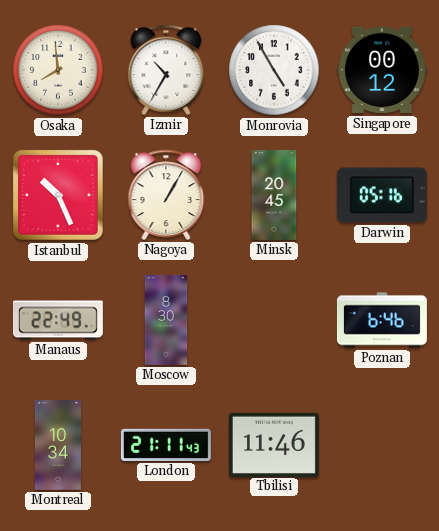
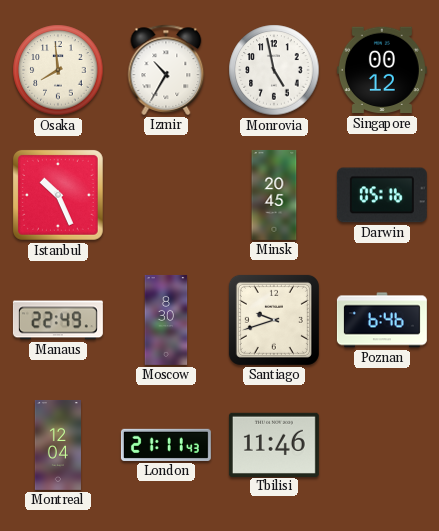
Monrovia: 4:55 -> 4:58 (274, 70)
Nagoya: 1:05 -> none (166, 195)
Santiago: none -> 9:42 (274, 320)
Montreal: 10:34 -> 12:04 (58, 445)
